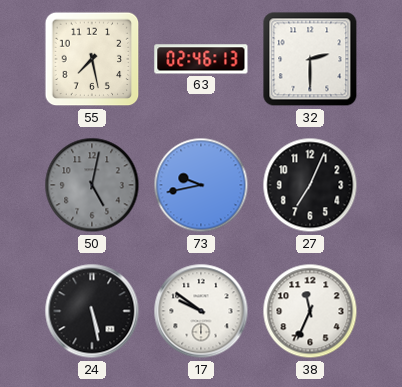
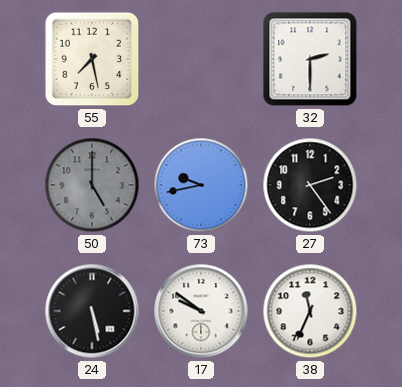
63: 02:46 -> none (201, 59)
50: 5:02 -> 5:00 (92, 185)
27: 7:04 -> 2:24 (310, 185)
